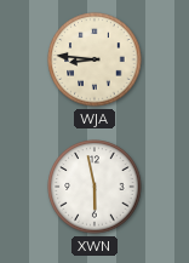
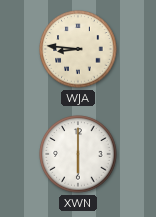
XWN: 5:58 -> 6:00 (78, 154)
